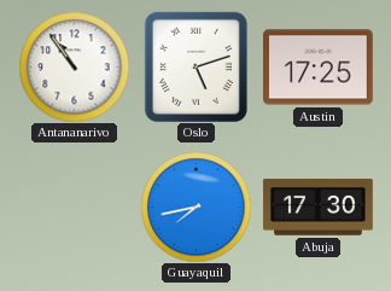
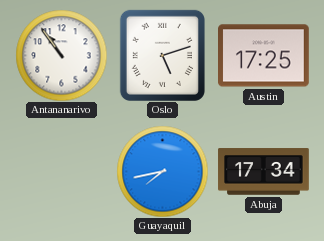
Abuja: 17:30 -> 17:34 (264, 172)
